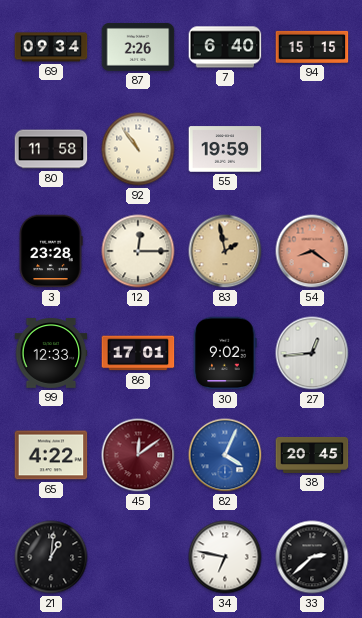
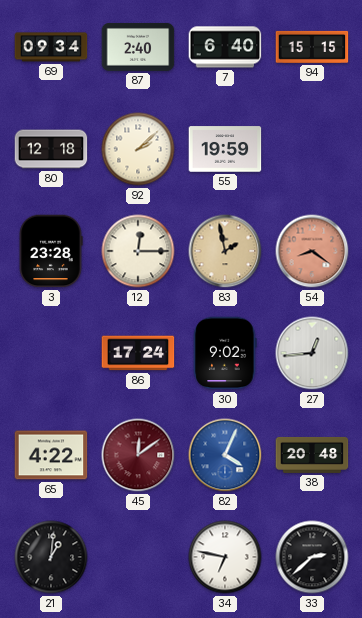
87: 2:26 -> 2:40 (138, 47)
80: 11:58 -> 12:18 (51, 149)
92: 10:54 -> 2:08 (138, 149)
99: 12:33 -> none (51, 354)
86: 17:01 -> 17:24 (138, 353)
38: 20:45 -> 20:48 (312, 455)
